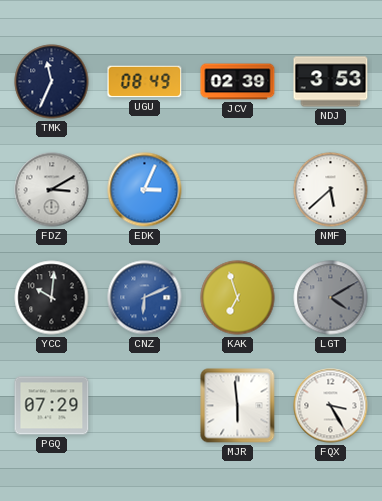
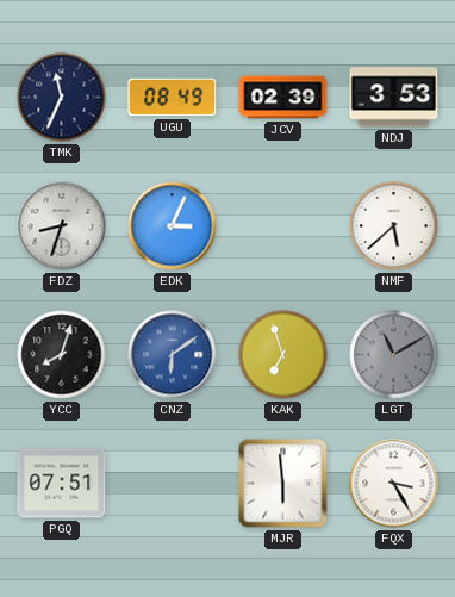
FDZ: 3:10 -> 8:33 (62, 226)
YCC: 10:01 -> 8:03 (62, 355)
CNZ: 6:11 -> 6:09 (173, 355)
LGT: 4:10 -> 11:10 (394, 355)
PGQ: 07:29 -> 07:51 (62, 484)
